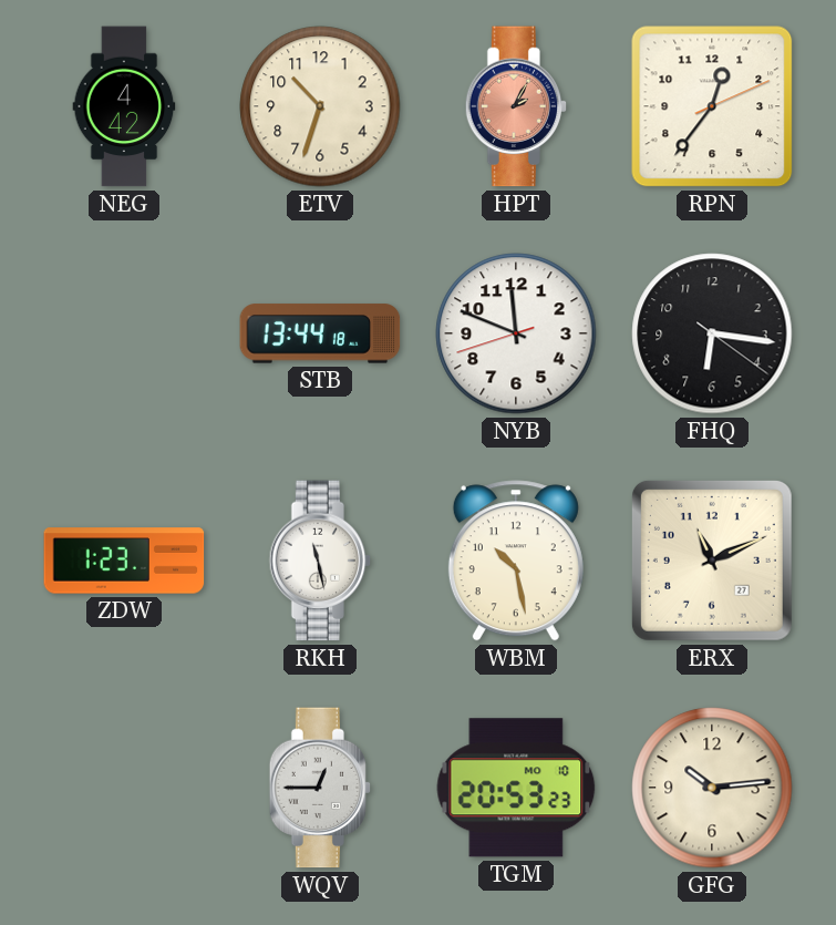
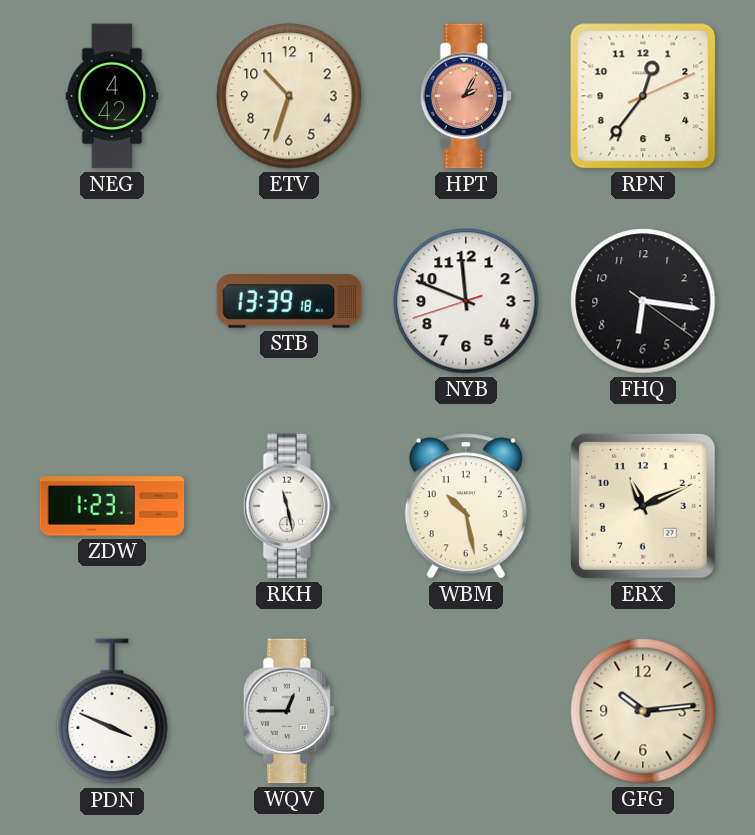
STB: 13:44 -> 13:39 (289, 301)
PDN: none -> 3:49 (112, 712)
TGM: 20:53 -> none (516, 788)
